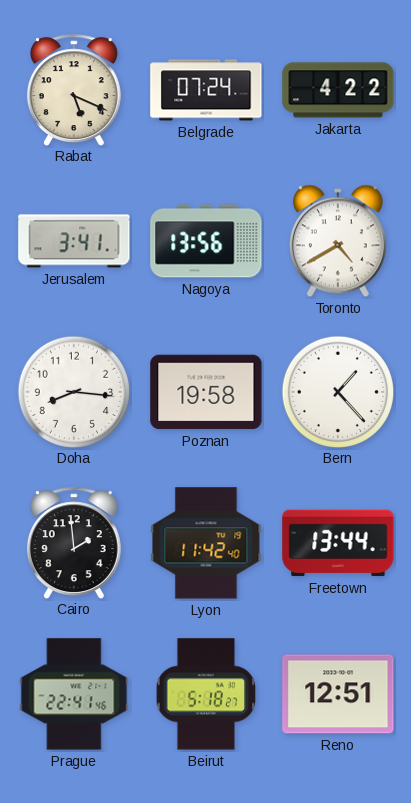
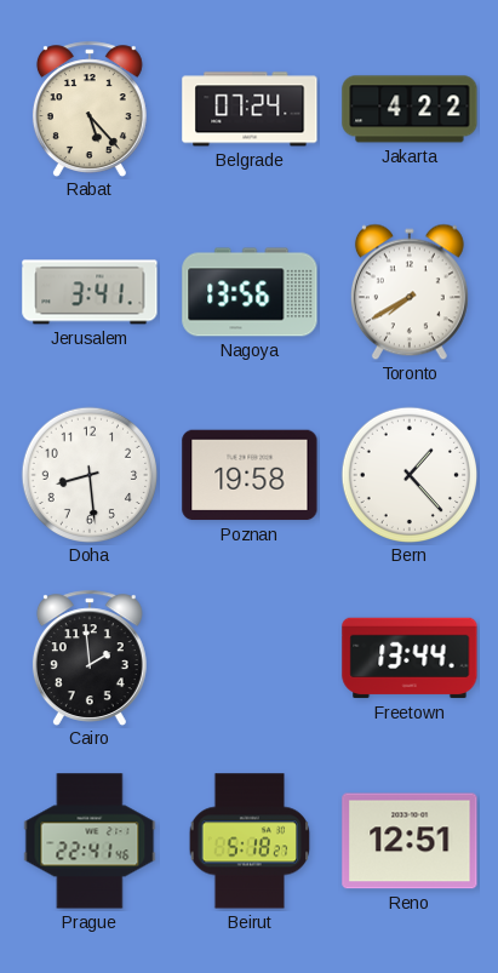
Rabat: 5:19 -> 5:23 (90, 109)
Toronto: 4:40 -> 7:40 (410, 292)
Doha: 8:16 -> 8:29 (88, 474)
Lyon: 11:42 -> none (206, 543)
